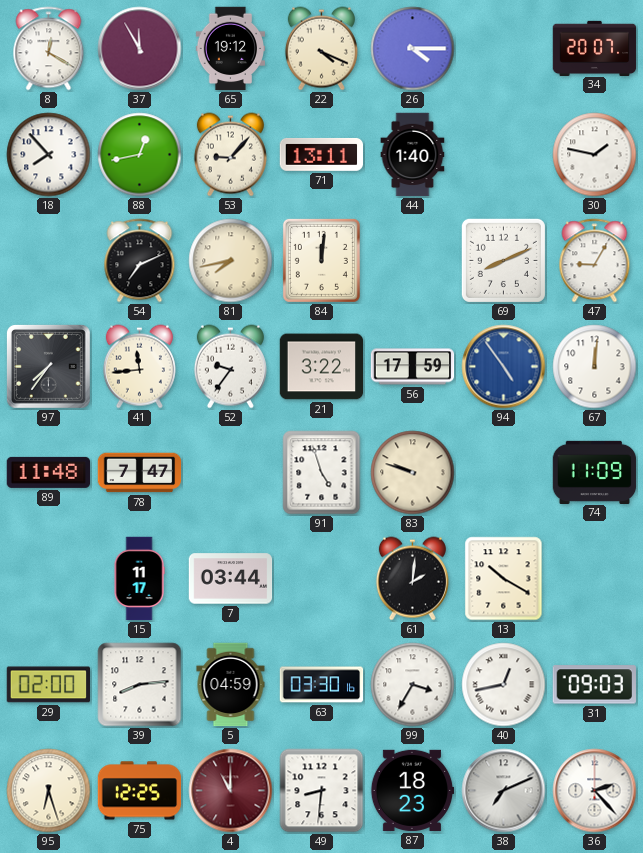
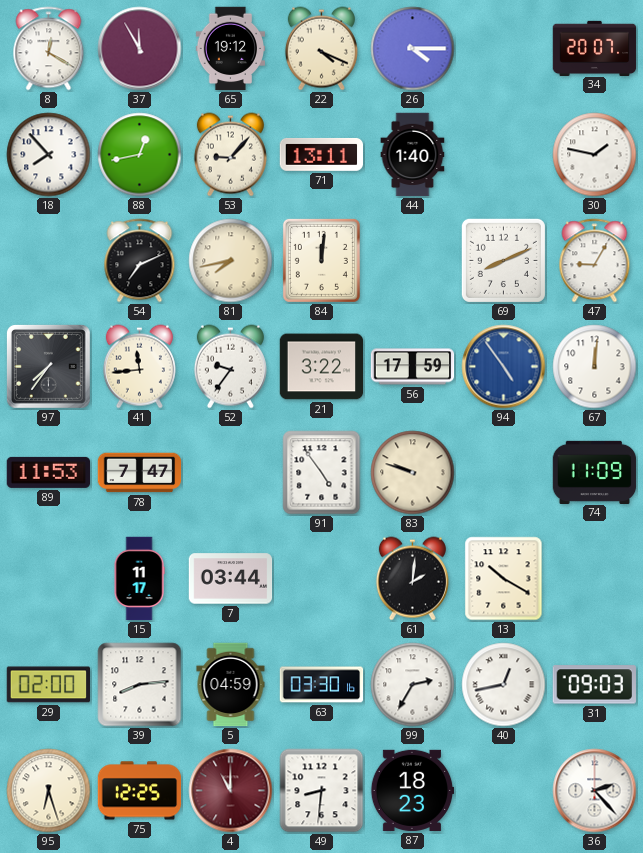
89: 11:48 -> 11:53 (49, 472)
91: 4:57 -> 4:54 (322, 473)
99: 3:35 -> 2:35 (413, 685)
38: 7:11 -> none (504, 791)
